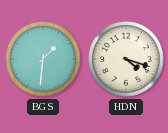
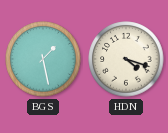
BGS: 1:31 -> 1:28 (43, 59)
